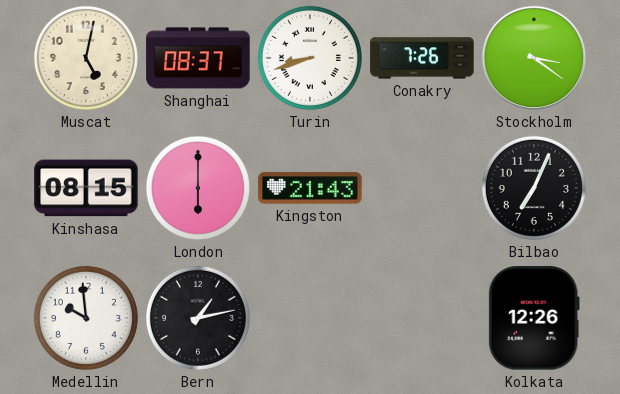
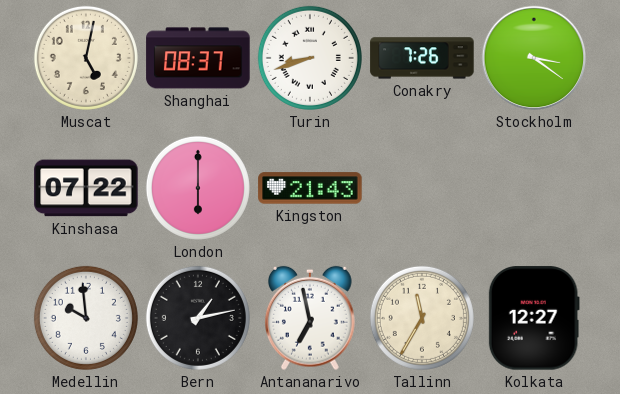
Kinshasa: 08:15 -> 07:22 (86, 188)
Bilbao: 7:04 -> none (534, 188)
Antananarivo: none -> 6:58 (310, 318)
Tallinn: none -> 11:35 (422, 318)
Kolkata: 12:26 -> 12:27 (534, 318)
